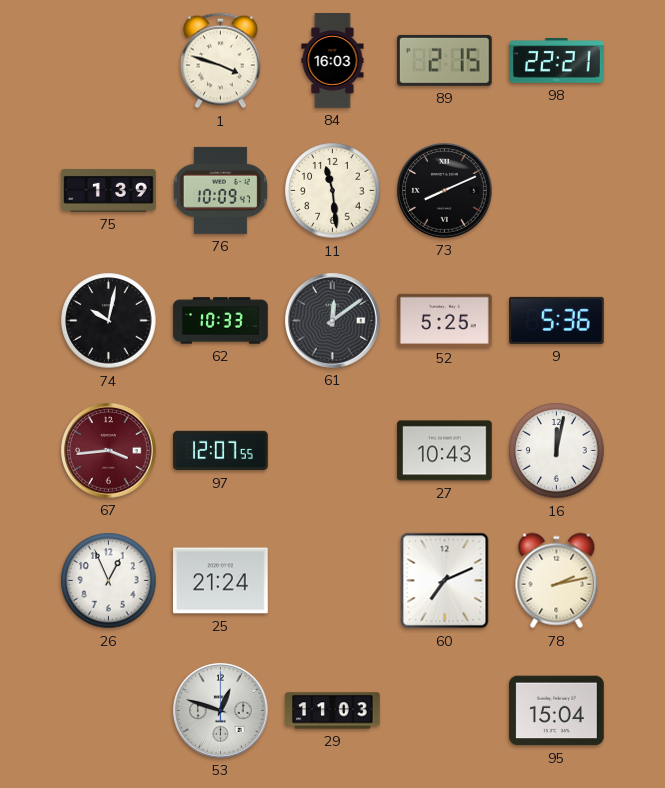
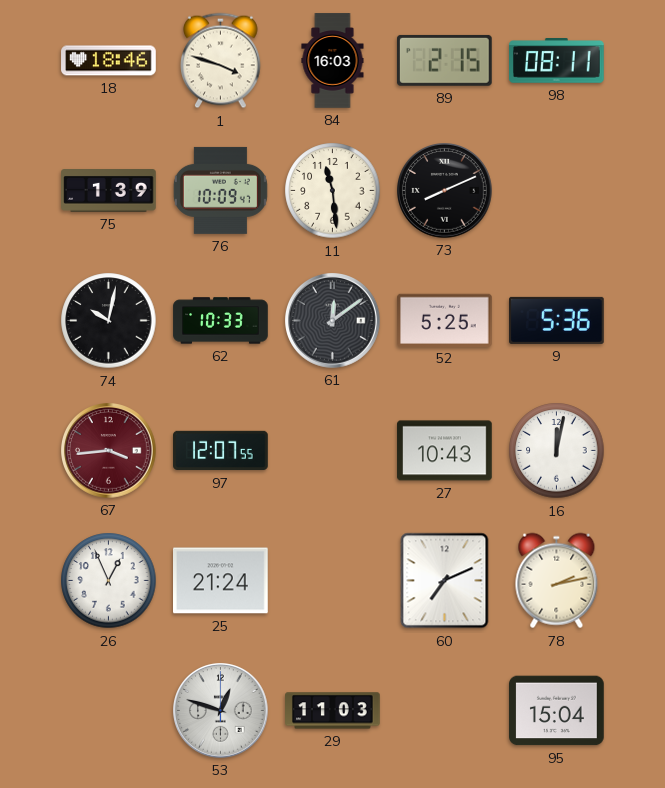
18: none -> 18:46 (109, 61)
98: 22:21 -> 08:11 (557, 61)
